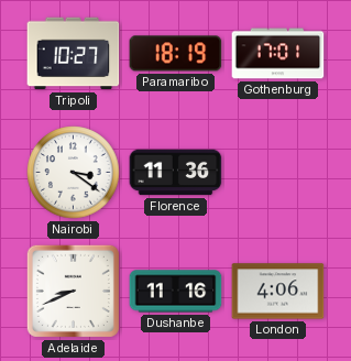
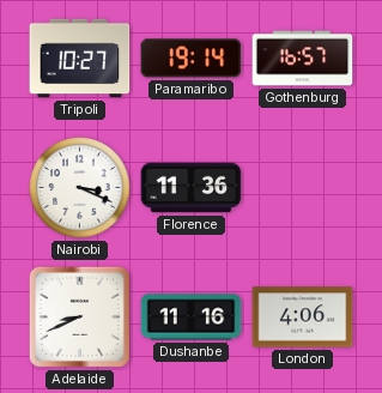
Paramaribo: 18:19 -> 19:14 (192, 59)
Gothenburg: 17:01 -> 16:57 (303, 59)
Nairobi: 3:21 -> 3:19 (80, 188)
